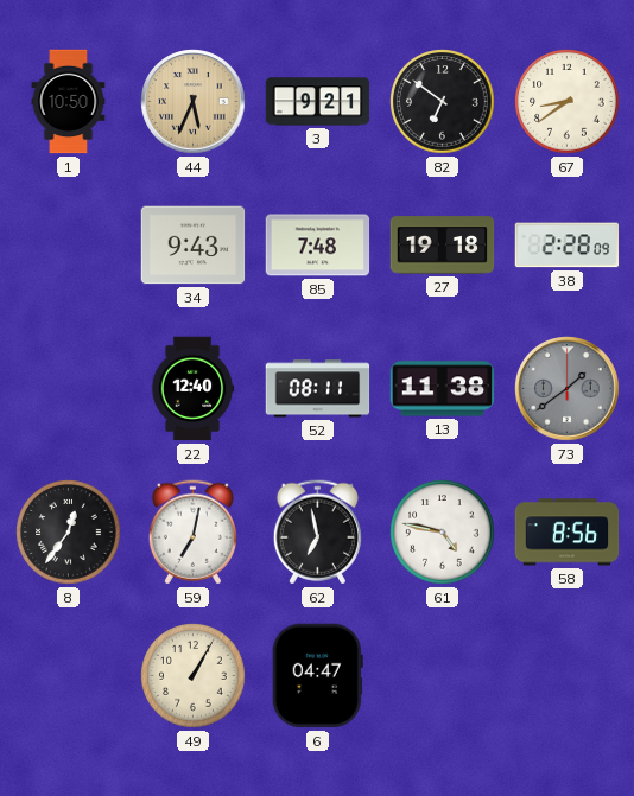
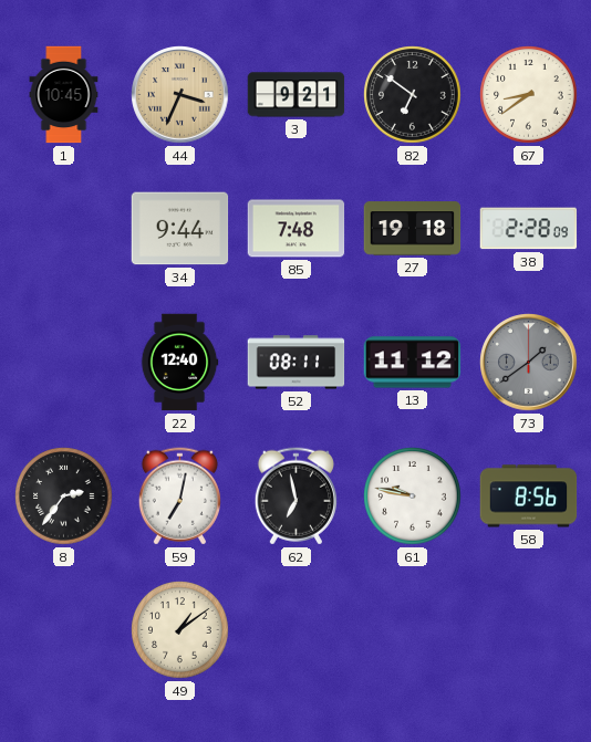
1: 10:50 -> 10:45 (64, 95)
44: 5:34 -> 3:34 (180, 95)
34: 9:43 -> 9:44 (180, 229)
13: 11:38 -> 11:12 (413, 363)
8: 12:36 -> 2:36 (64, 497)
61: 4:47 -> 9:47 (413, 497)
49: 1:05 -> 1:09 (180, 630)
6: 04:47 -> none (317, 676)
